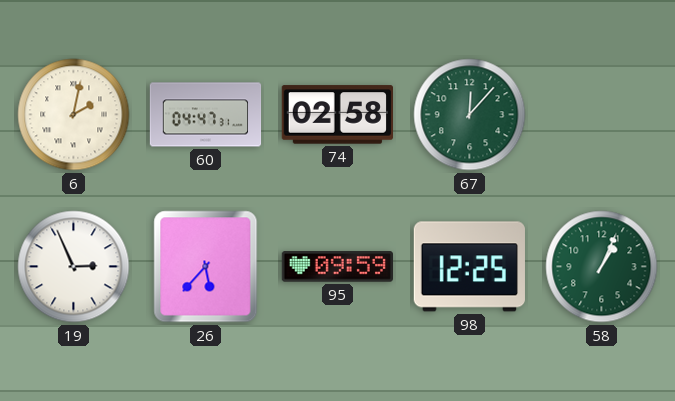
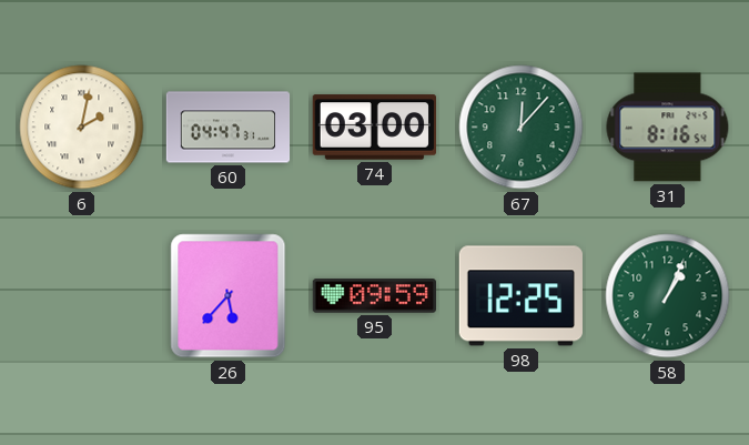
74: 02:58 -> 03:00 (374, 128)
31: none -> 8:16 (668, 128)
19: 2:56 -> none (74, 267)
